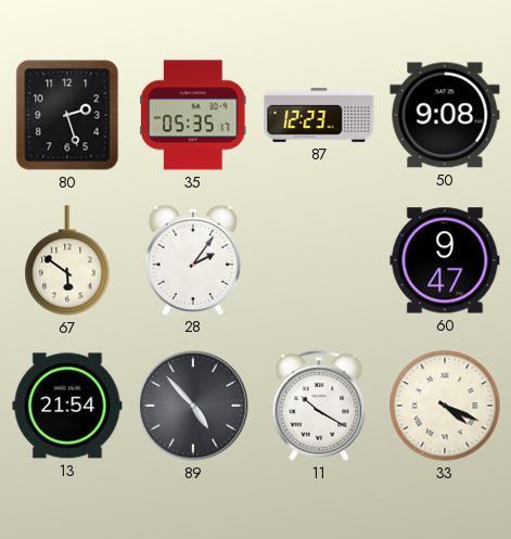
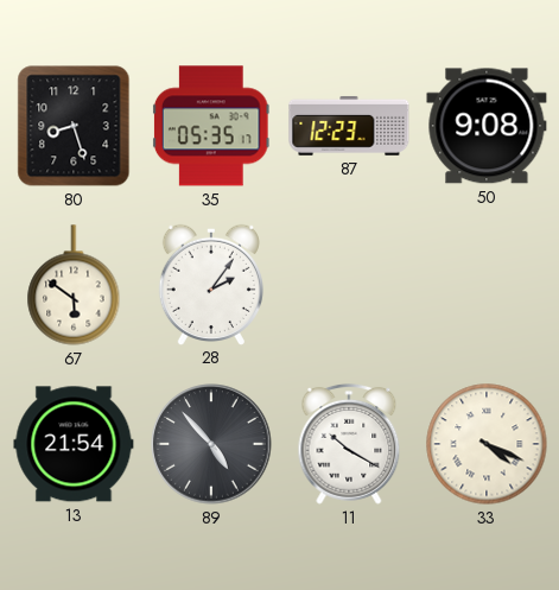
80: 2:27 -> 8:27 (74, 126)
60: 9:47 -> none (445, 260)
